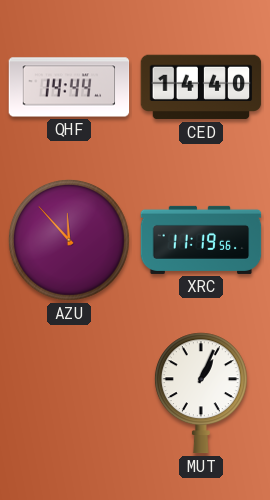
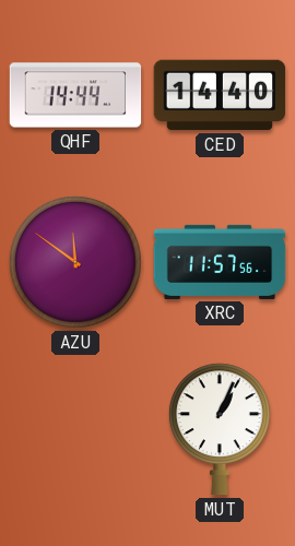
AZU: 11:53 -> 11:51 (75, 262)
XRC: 11:19 -> 11:57 (220, 262)
